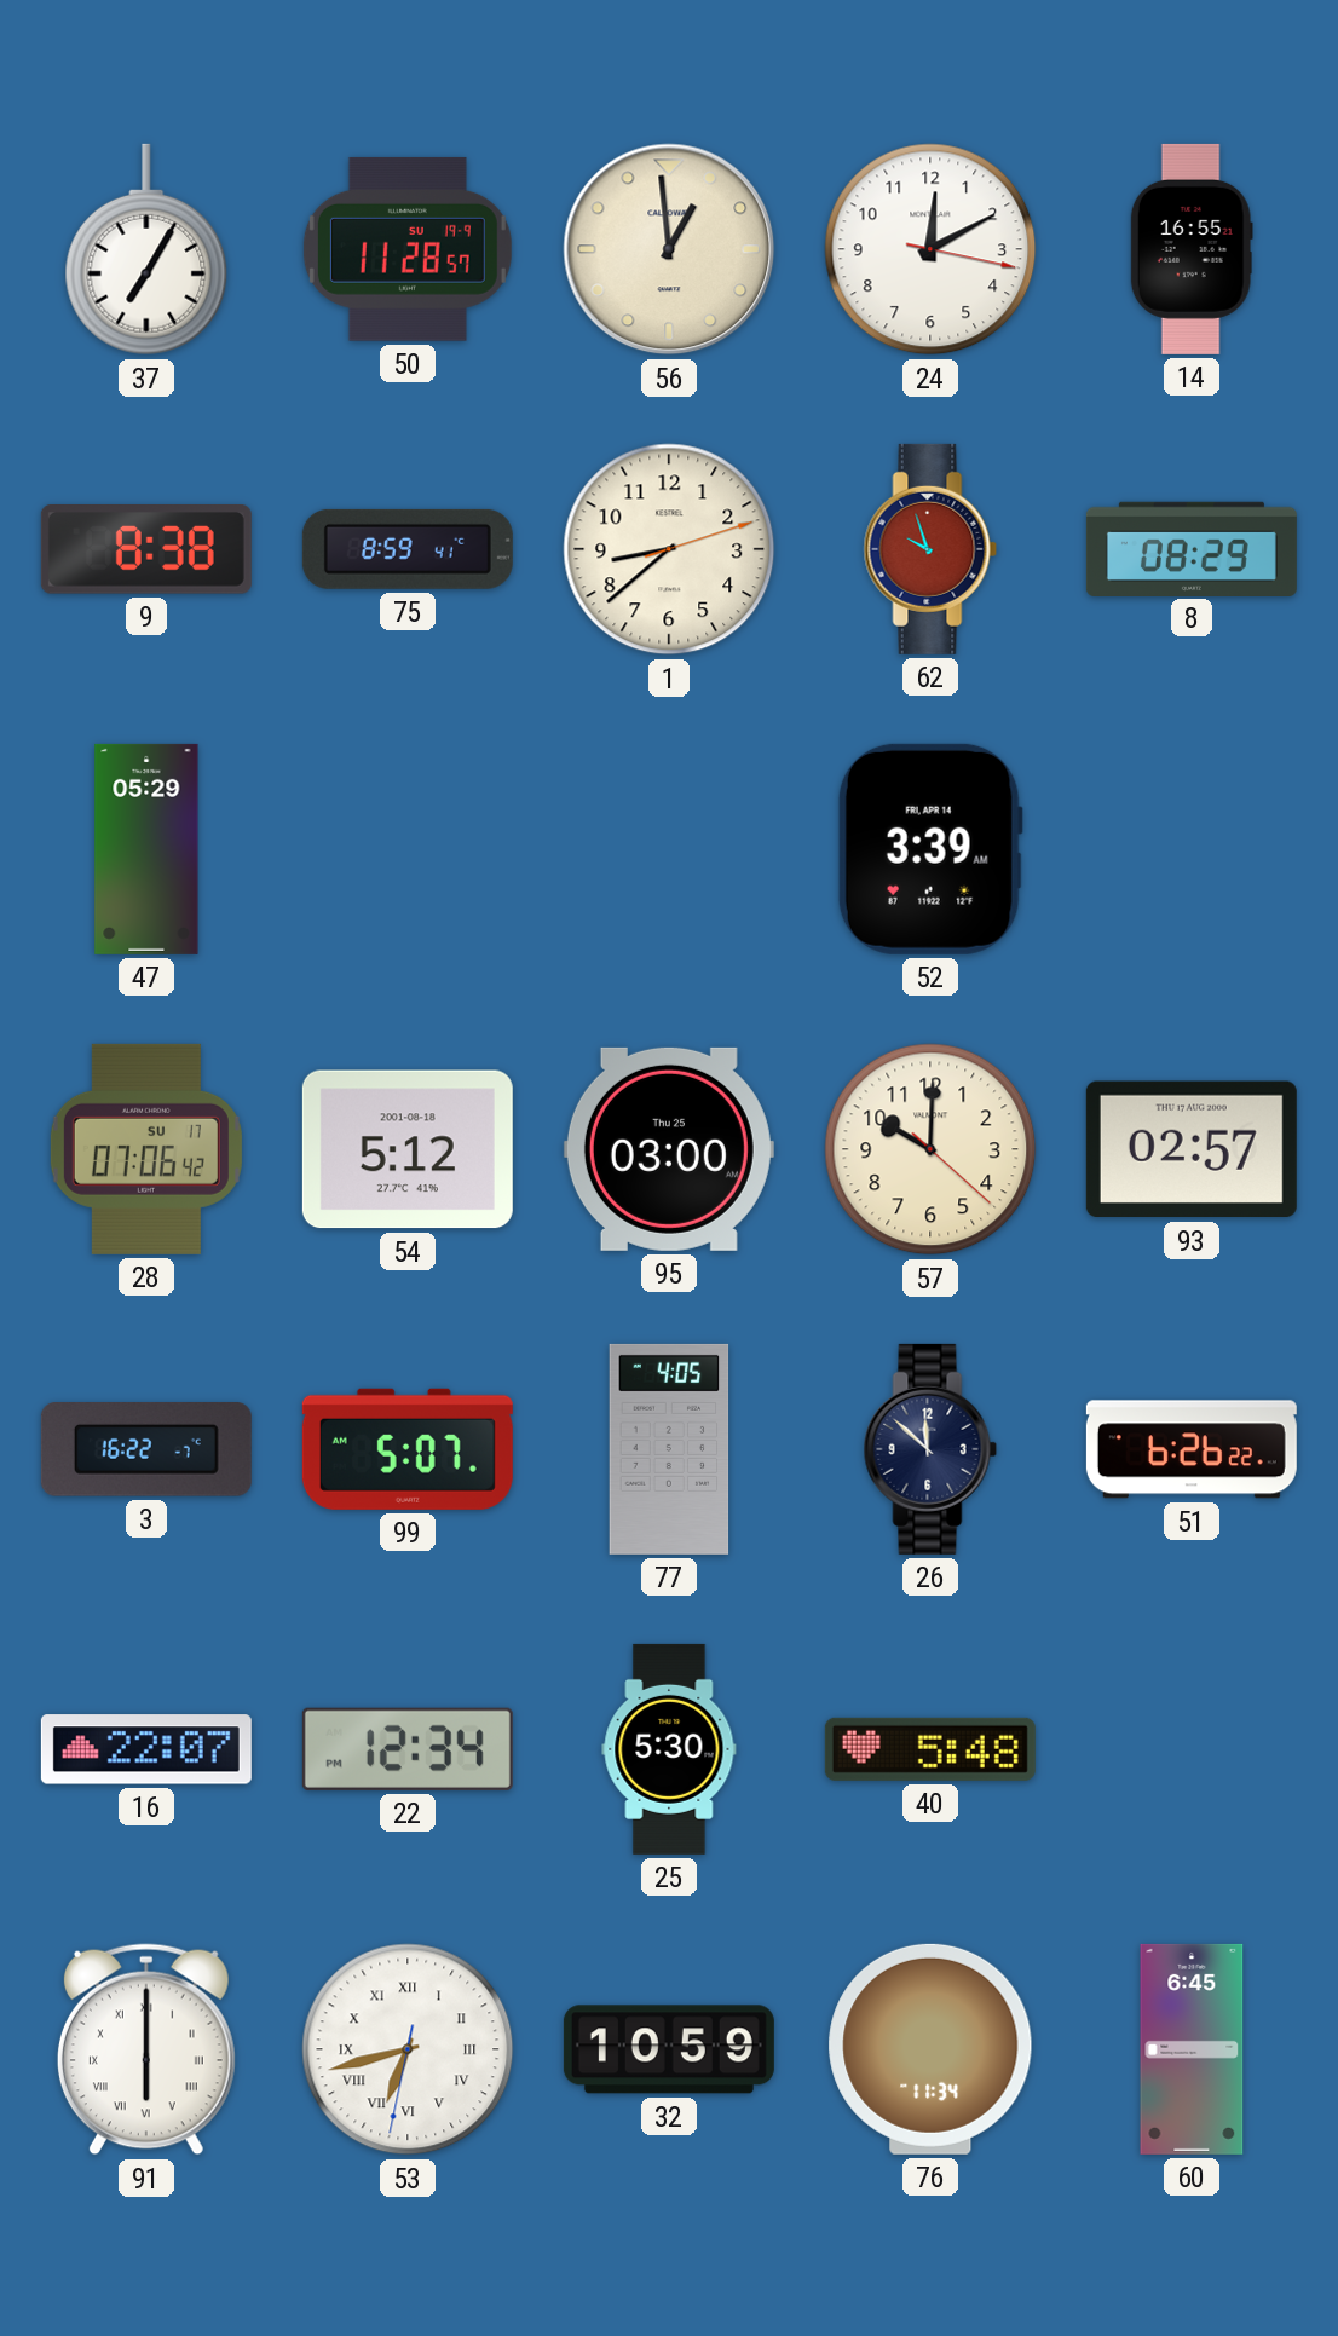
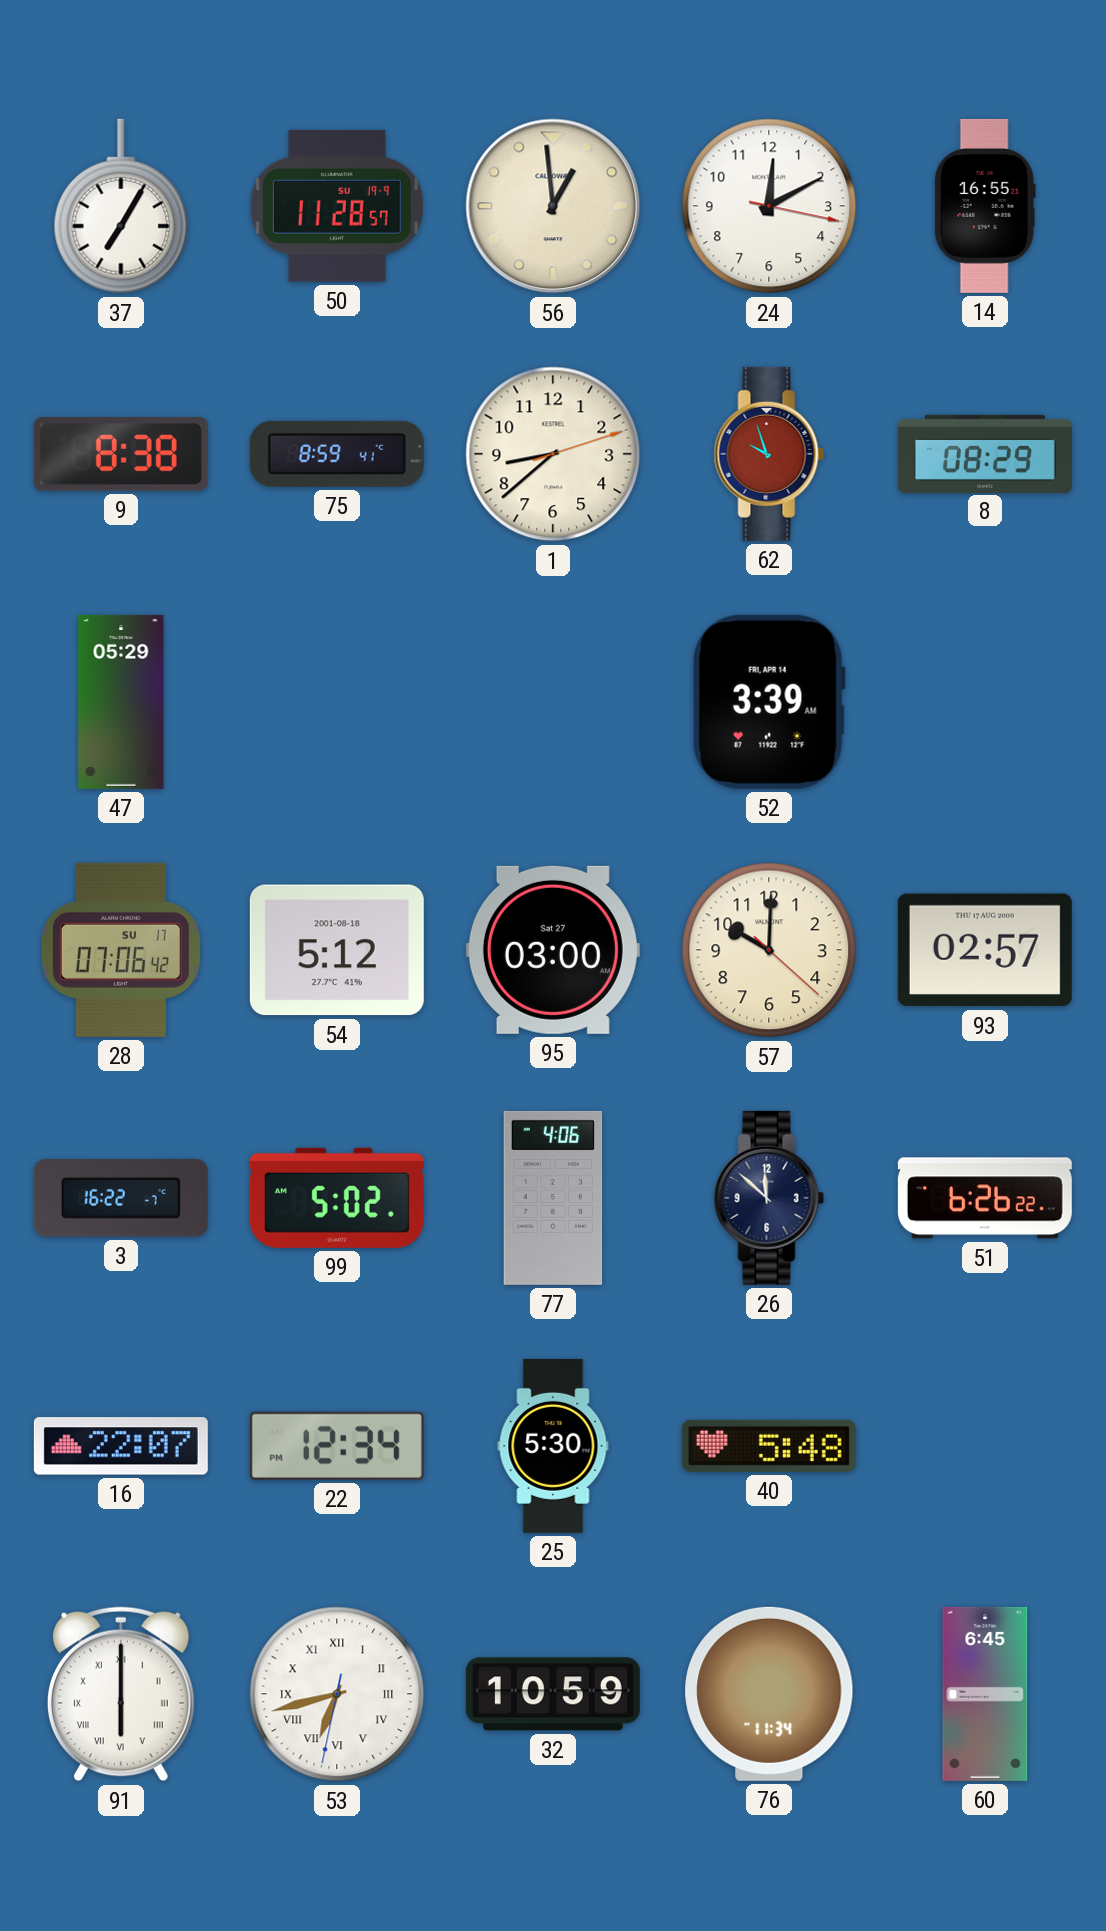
95 date: Thu 25 -> Sat 27 (553, 950)
99: 5:07 -> 5:02 (337, 1198)
77: 4:05 -> 4:06 (553, 1198)
